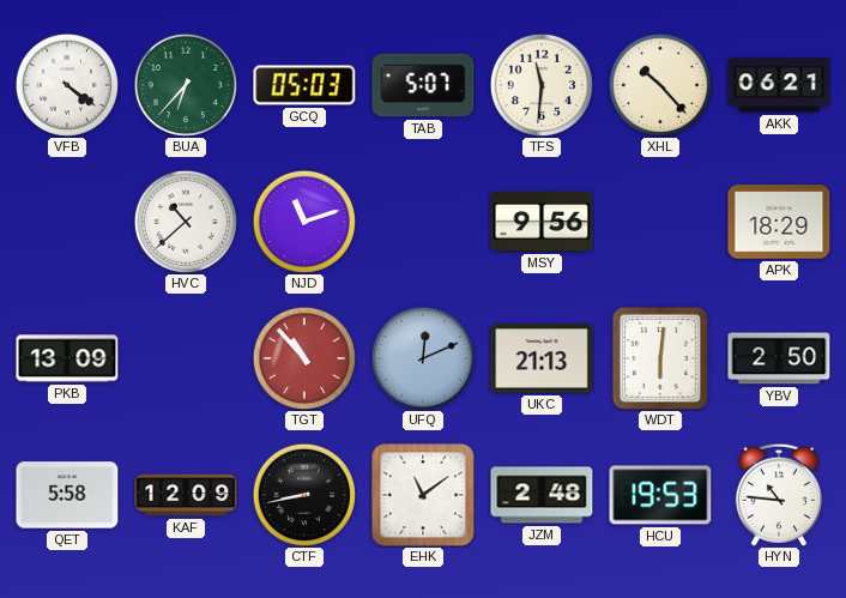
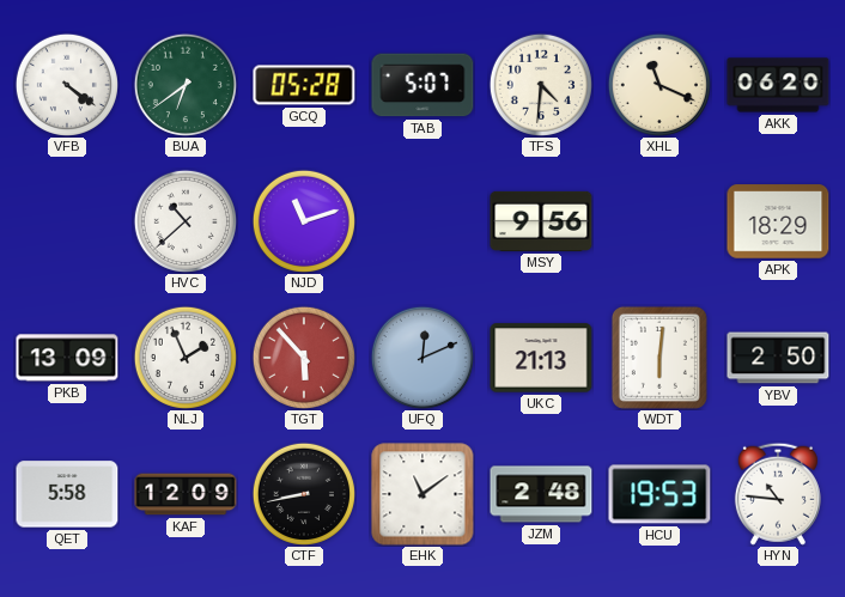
BUA: 6:37 -> 6:39 (186, 85)
GCQ: 05:03 -> 05:28 (304, 85)
TFS: 11:31 -> 4:31 (541, 85)
XHL: 10:23 -> 11:19 (659, 85)
AKK: 06:21 -> 06:20 (778, 85)
NLJ: none -> 1:56 (186, 358)
TGT: 10:53 -> 5:53 (304, 358)
